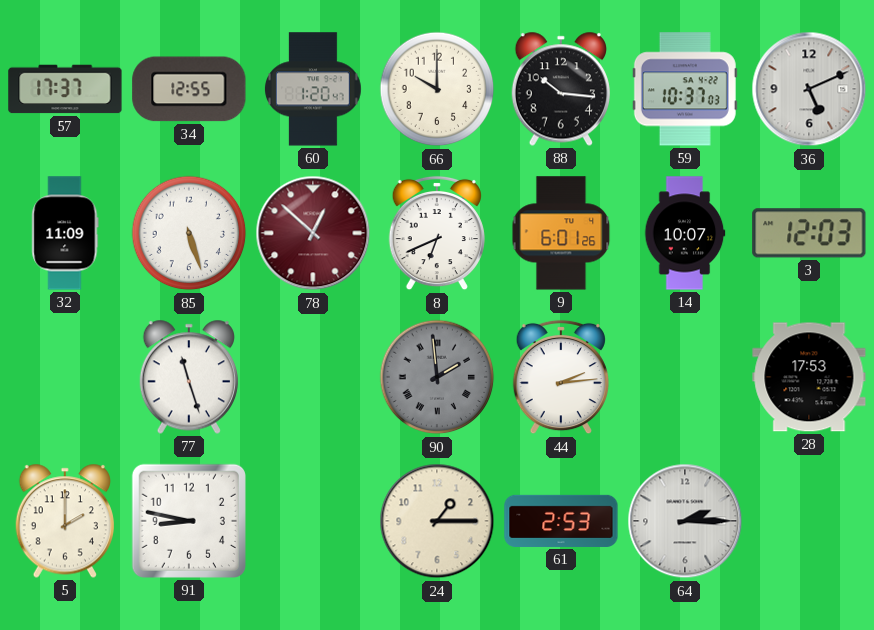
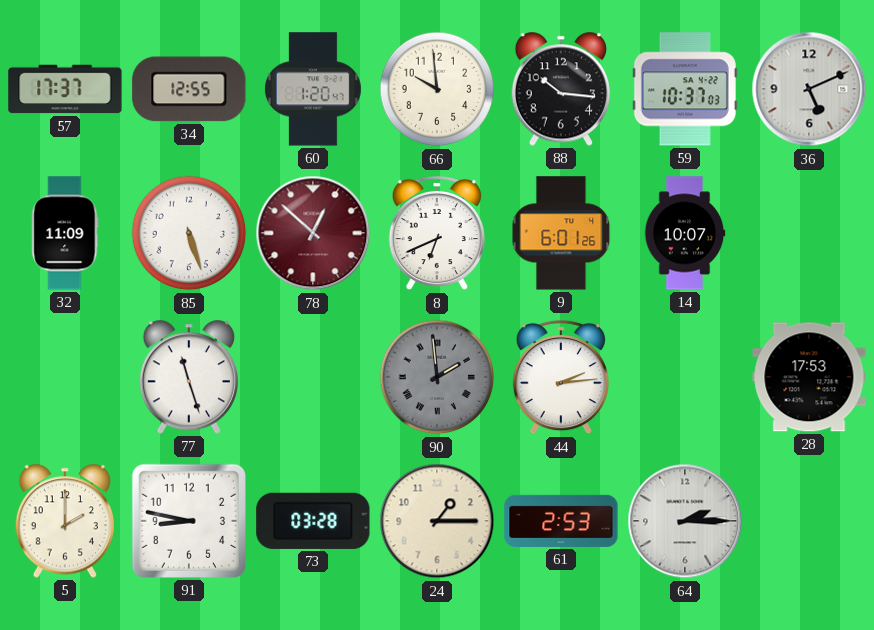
66: 10:00 -> 9:59 (437, 89)
3: 12:03 -> none (809, 233)
73: none -> 03:28 (313, 521)
